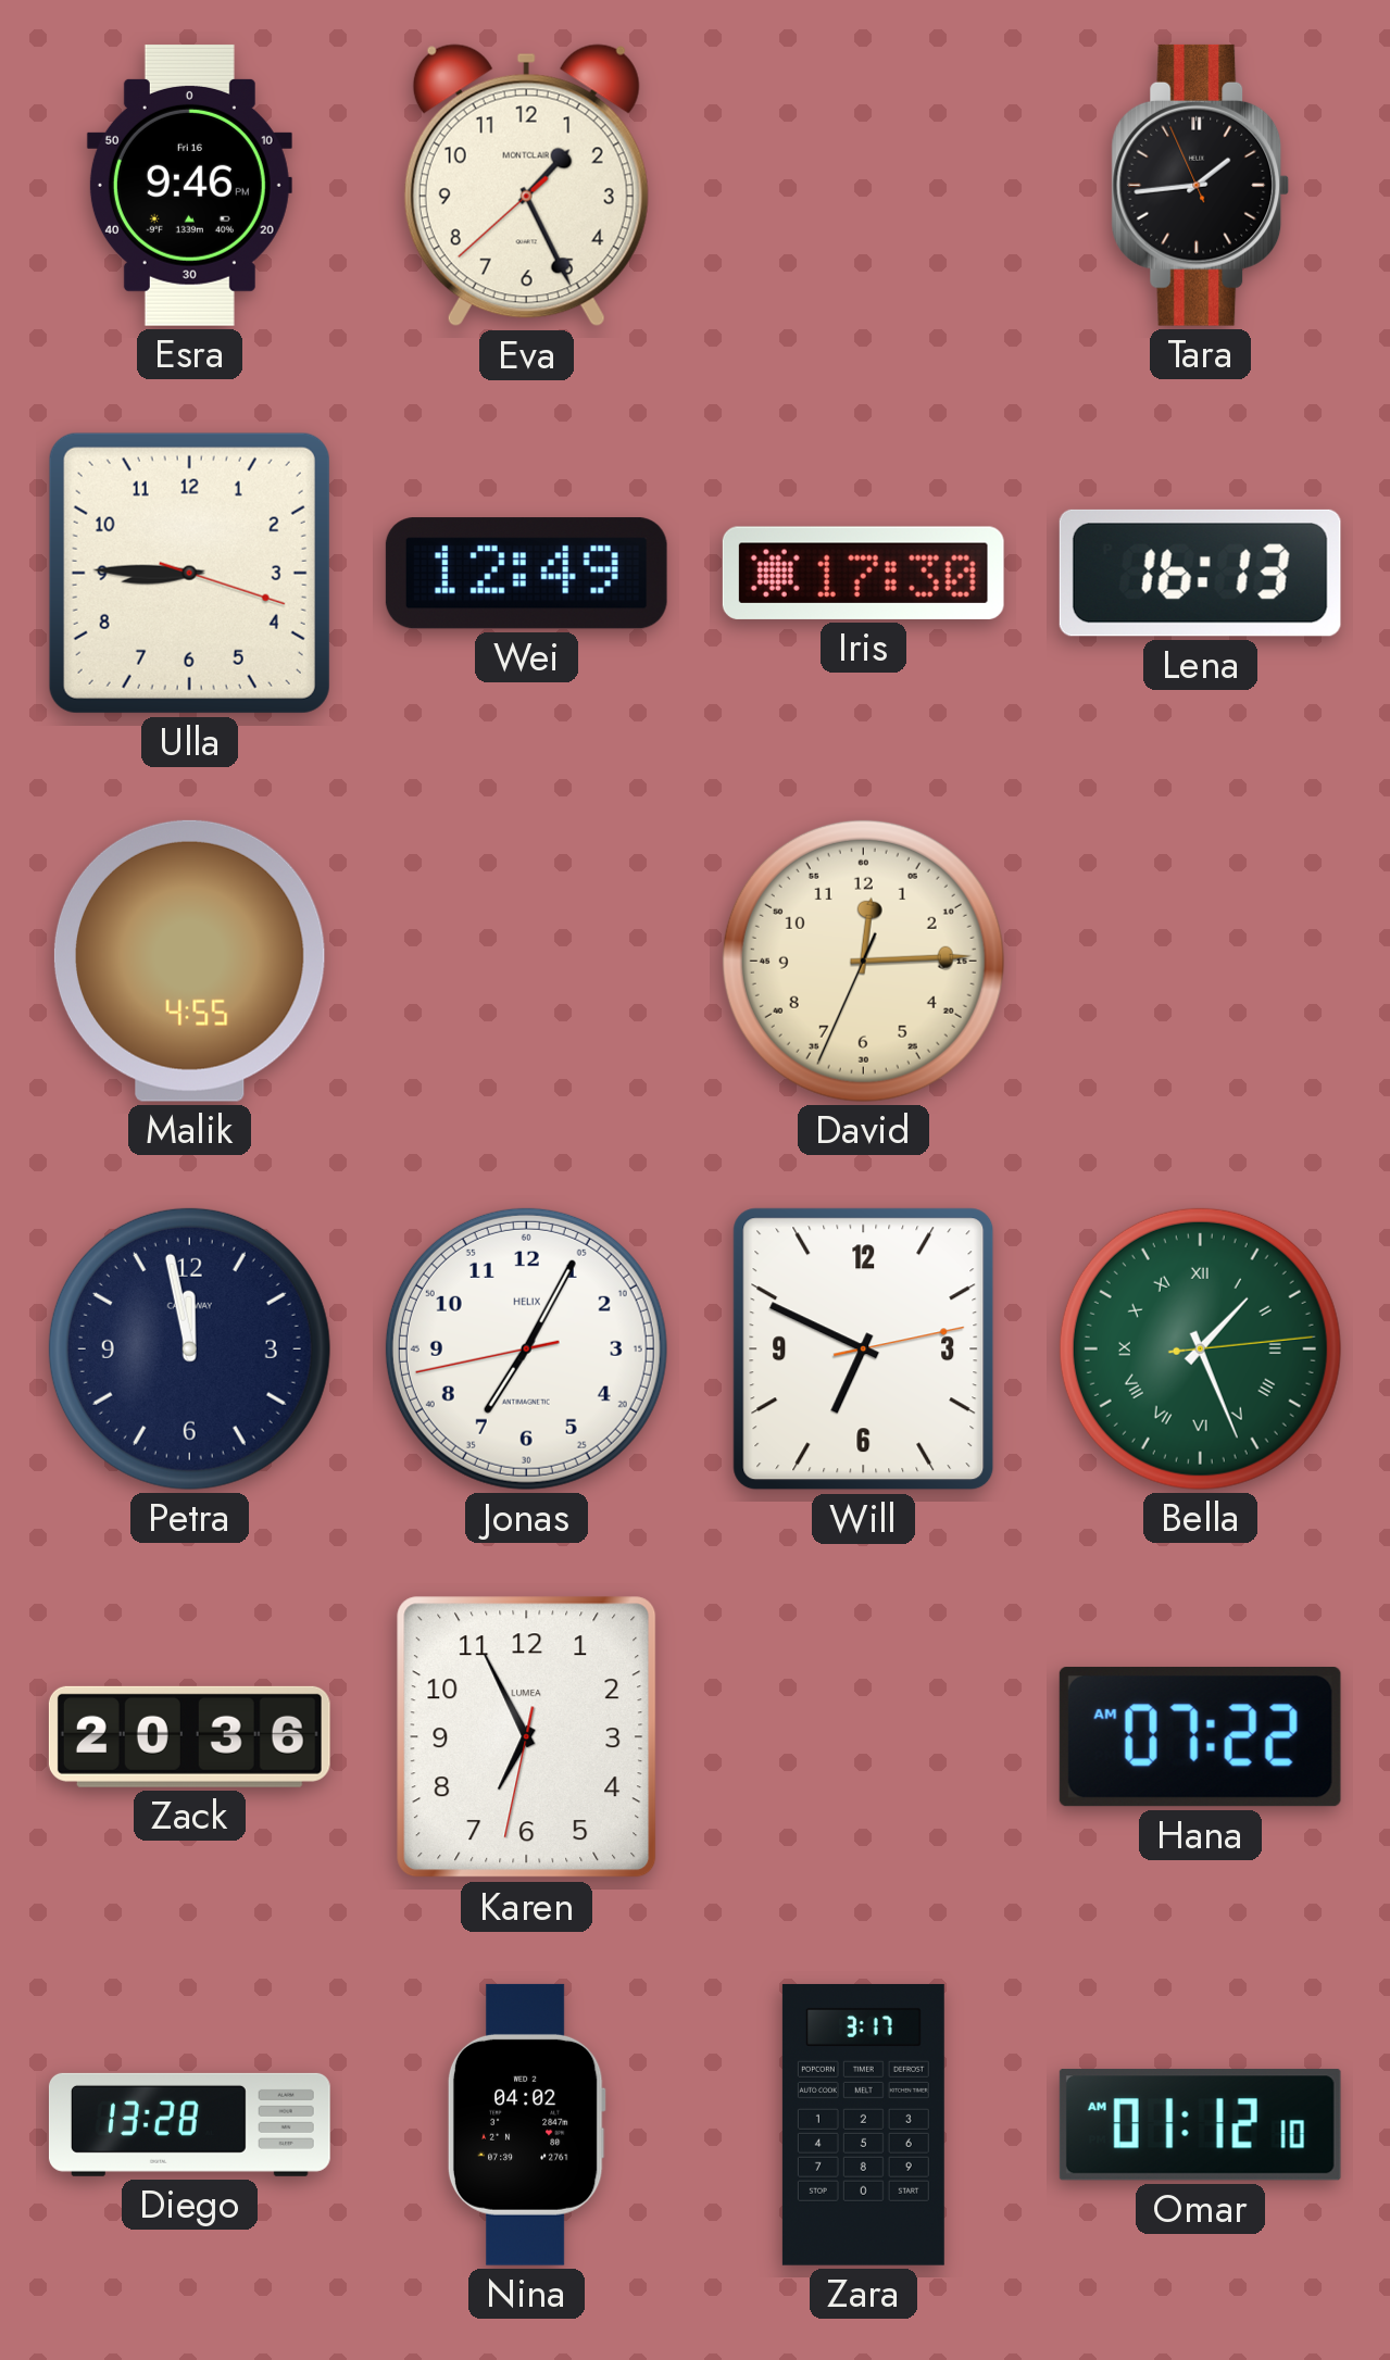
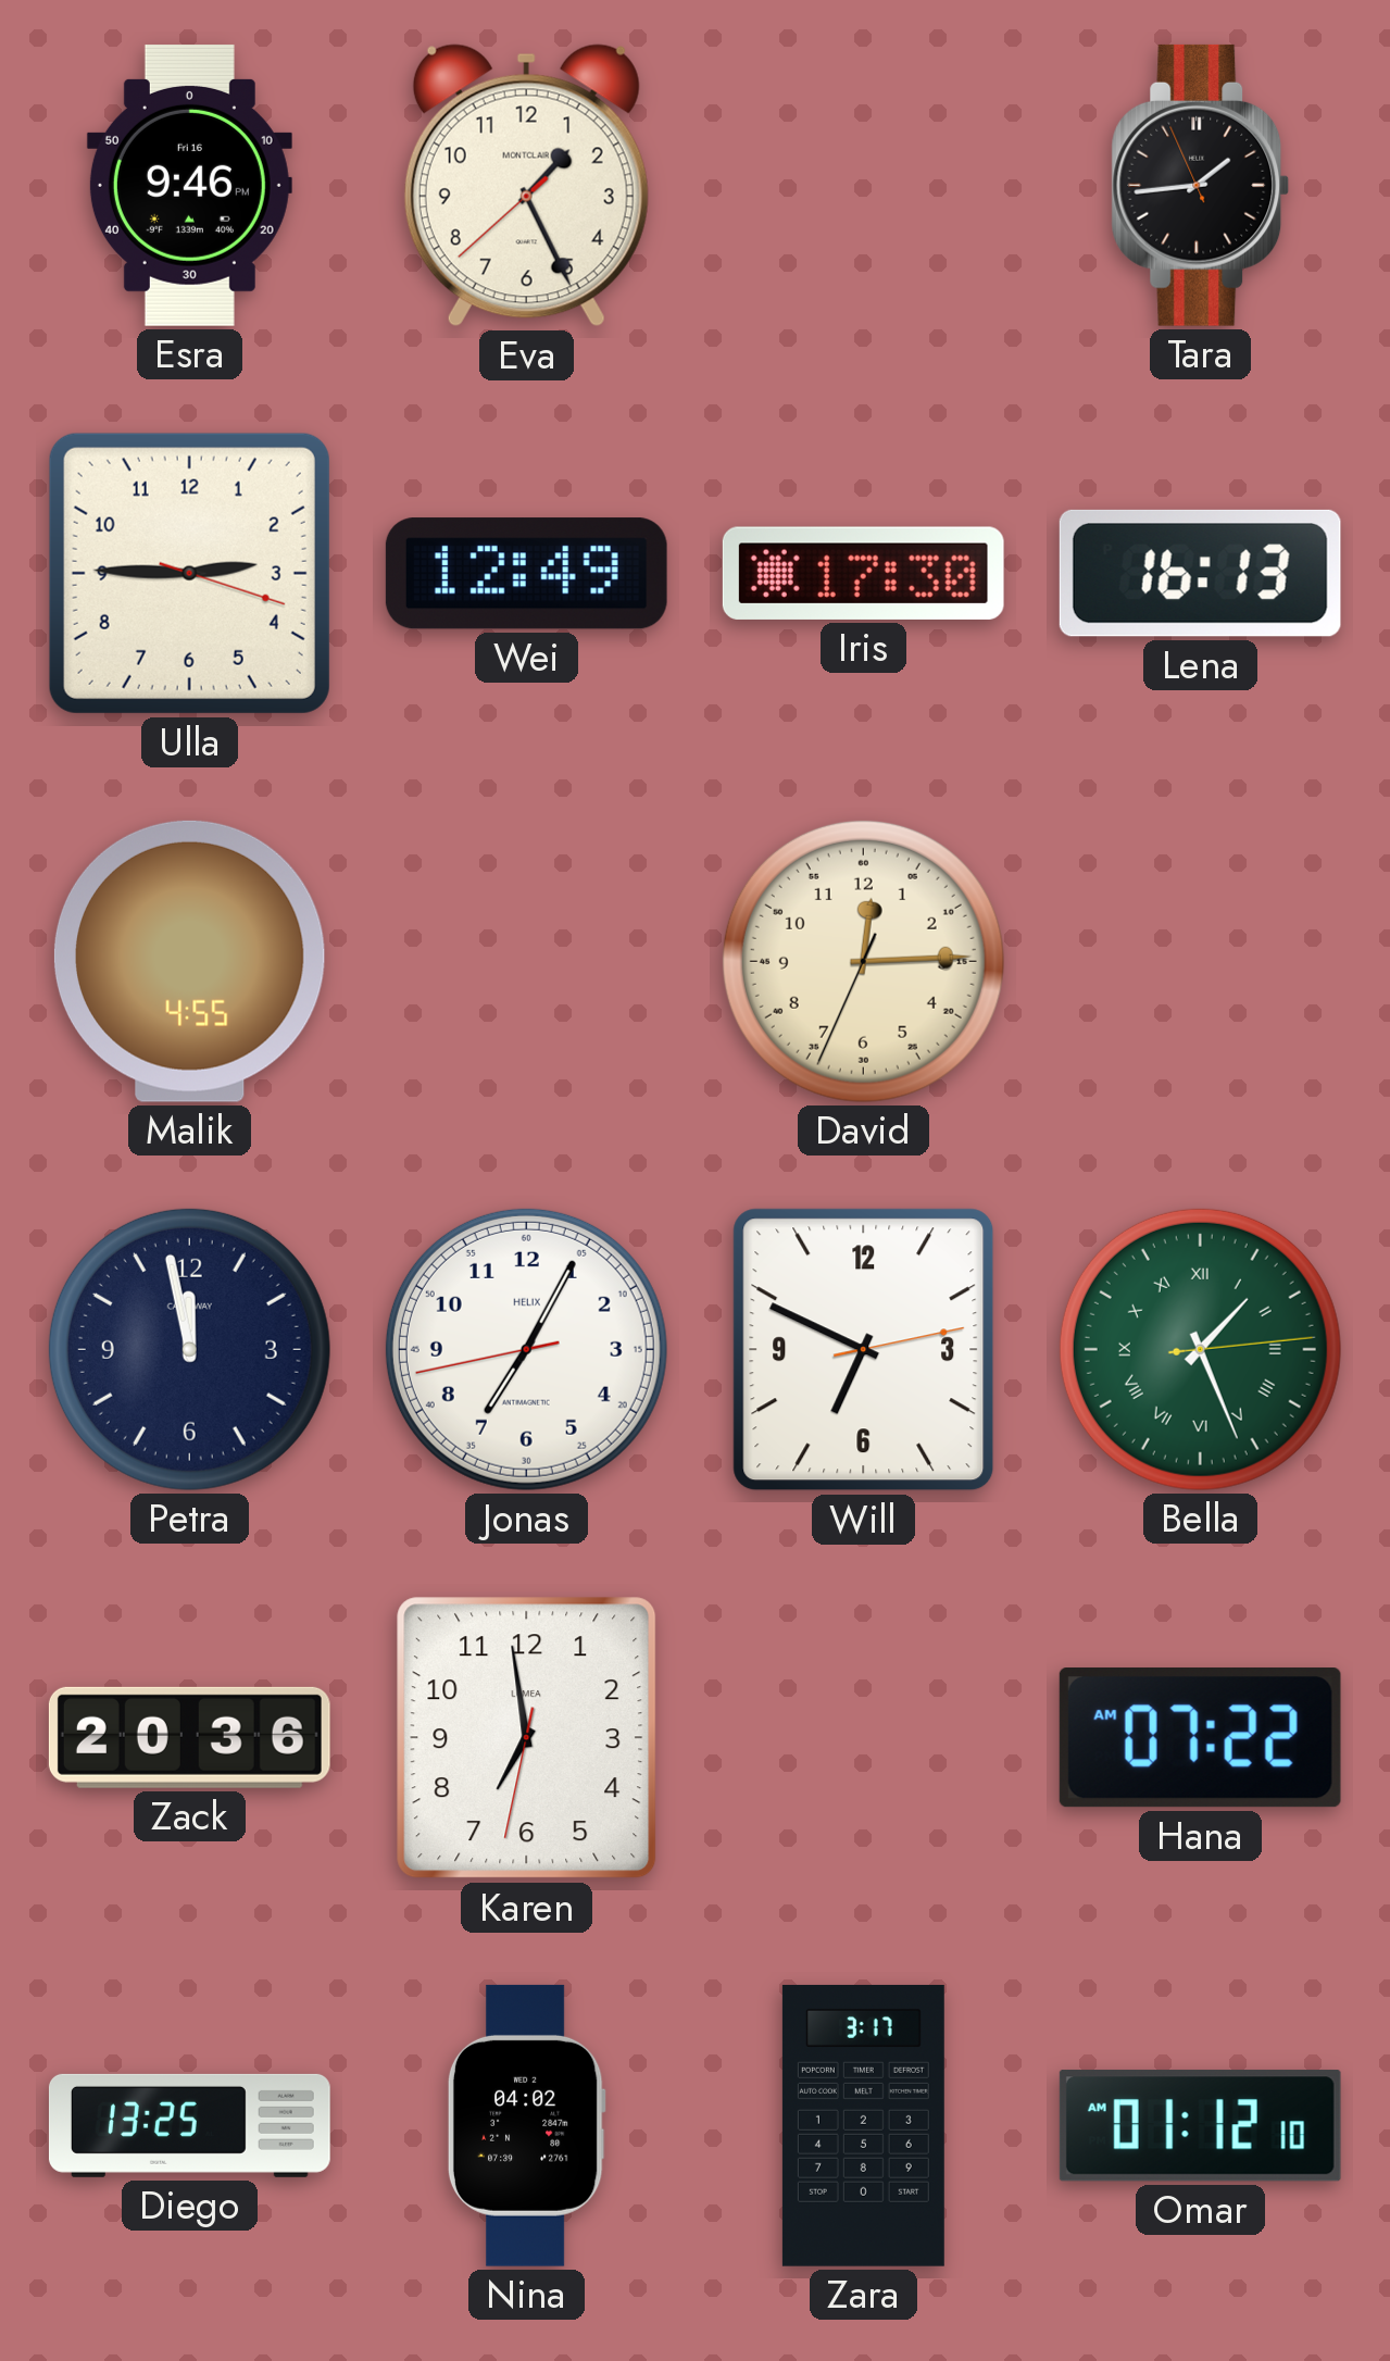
Ulla: 8:45 -> 2:45 (189, 573)
Karen: 6:55 -> 6:58 (527, 1738)
Diego: 13:28 -> 13:25 (189, 2125)
